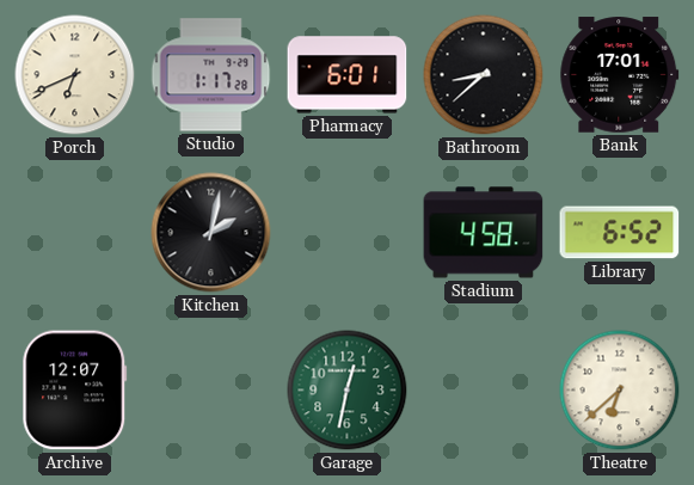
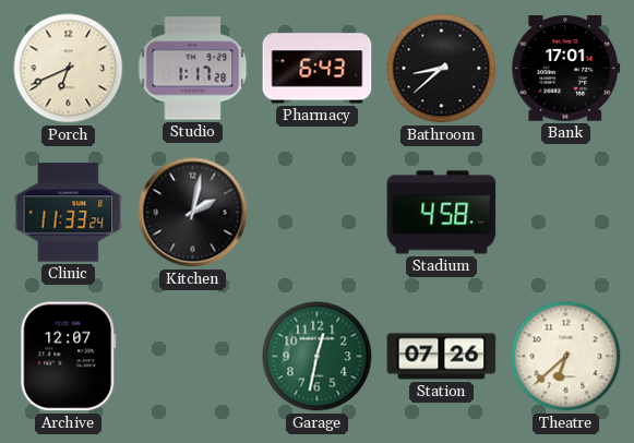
Pharmacy: 6:01 -> 6:43 (318, 69)
Clinic: none -> 11:33 (69, 213)
Library: 6:52 -> none (620, 233)
Station: none -> 07:26 (442, 357)
